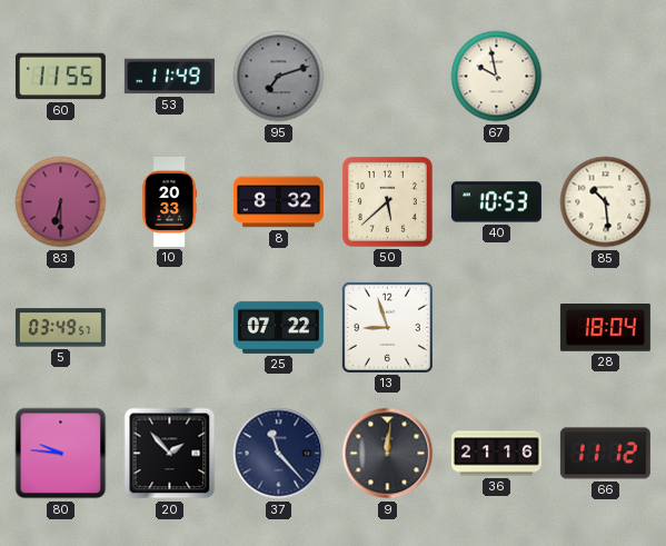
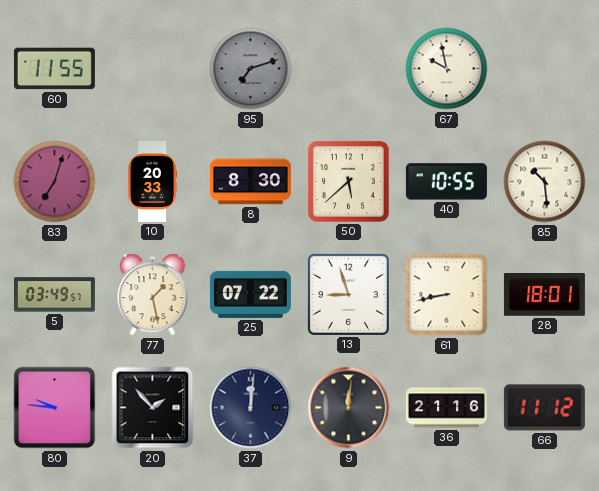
53: 11:49 -> none (169, 77)
83: 6:30 -> 7:03 (55, 182)
8: 8:32 -> 8:30 (250, 182)
40: 10:53 -> 10:55 (446, 182)
77: none -> 1:28 (153, 295)
61: none -> 8:43 (447, 295)
28: 18:04 -> 18:01 (544, 295)
37: 11:23 -> 12:01 (251, 408)
